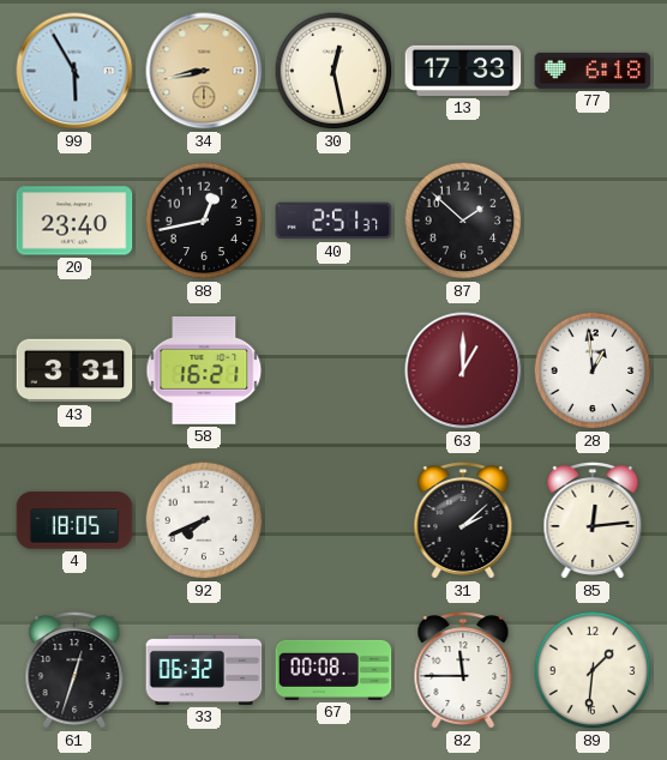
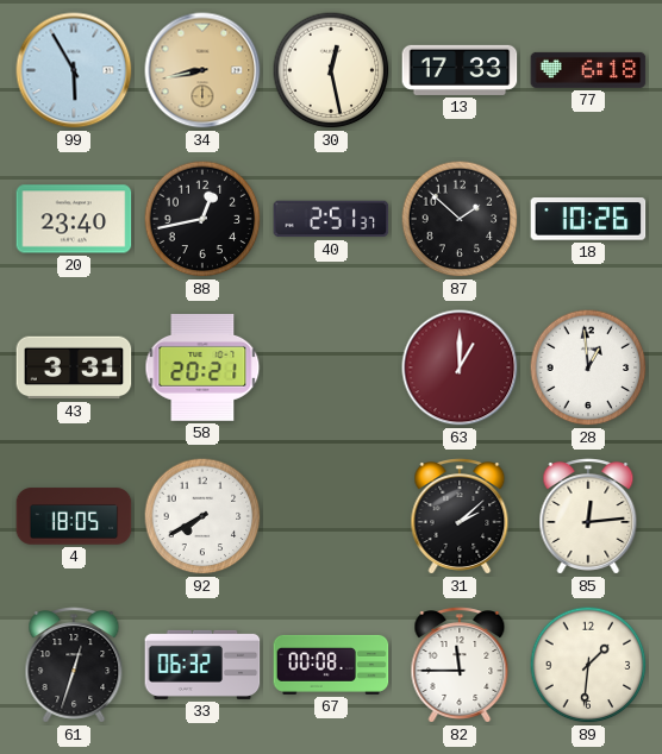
18: none -> 10:26 (588, 219)
58: 16:21 -> 20:21 (202, 367)
92: 7:41 -> 7:40 (202, 516)
